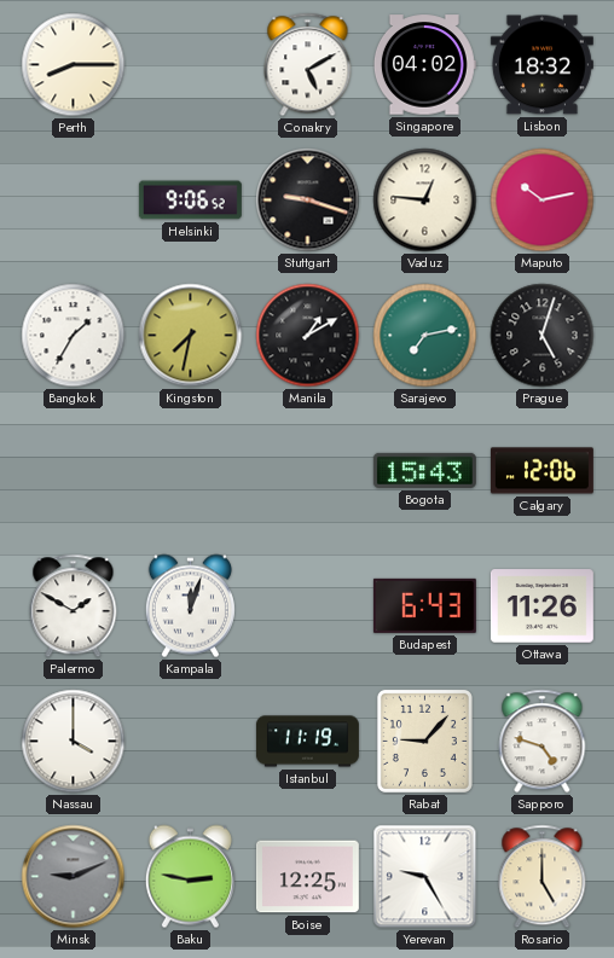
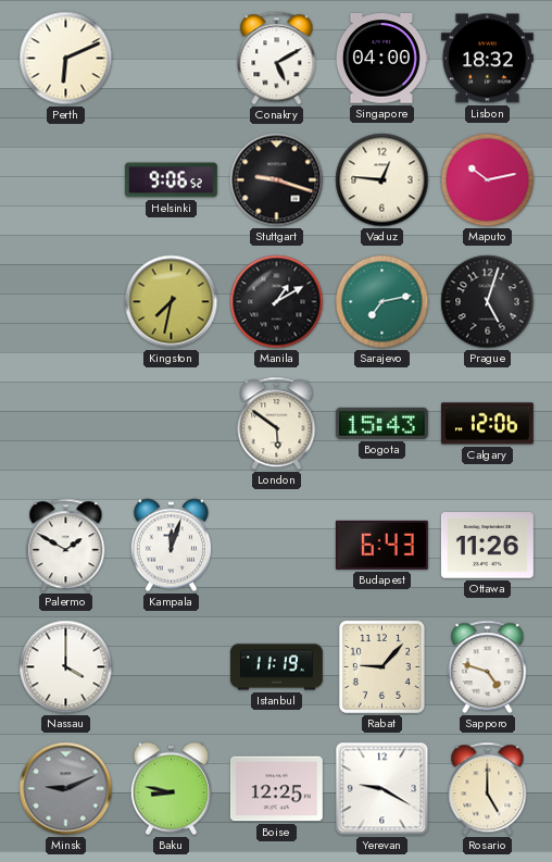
Perth: 8:15 -> 6:11 (66, 59)
Singapore: 04:02 -> 04:00 (381, 59)
Bangkok: 1:35 -> none (74, 336)
London: none -> 5:51 (277, 424)
Baku: 2:47 -> 8:47 (171, 789)
Yerevan: 9:25 -> 9:20 (382, 789)
